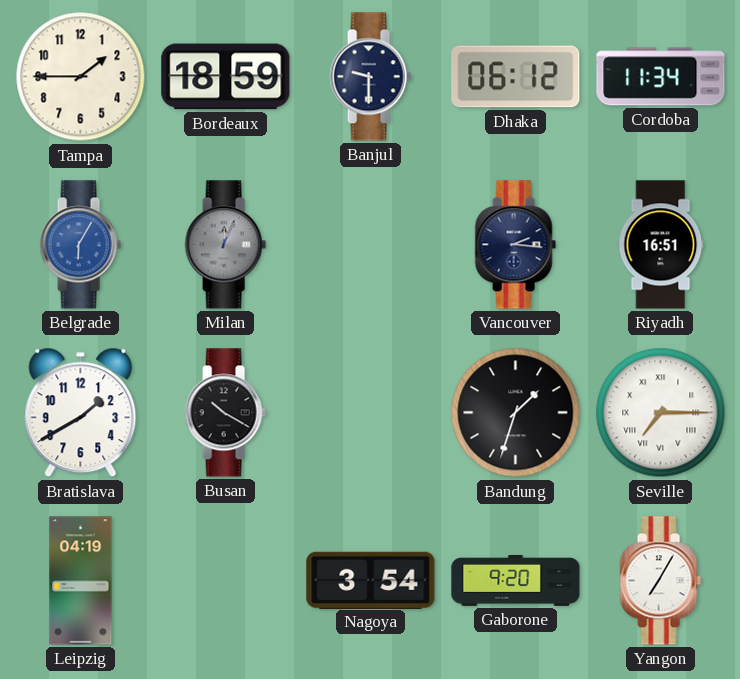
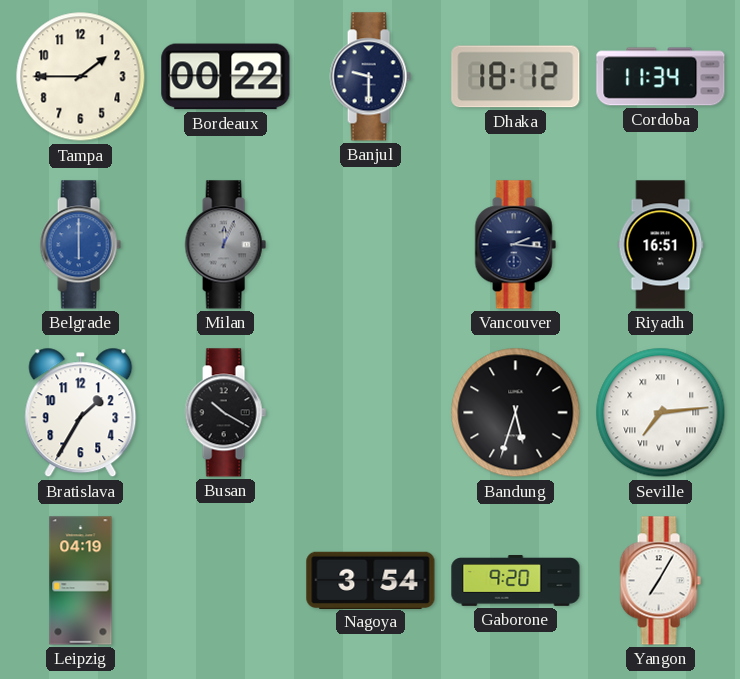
Bordeaux: 18:59 -> 00:22 (226, 77)
Dhaka: 06:12 -> 18:12 (516, 77)
Belgrade: 6:05 -> 6:00 (80, 245)
Bratislava: 1:40 -> 1:35 (81, 413)
Bandung: 1:33 -> 5:33 (516, 413)
Seville: 7:15 -> 7:14 (661, 413)
